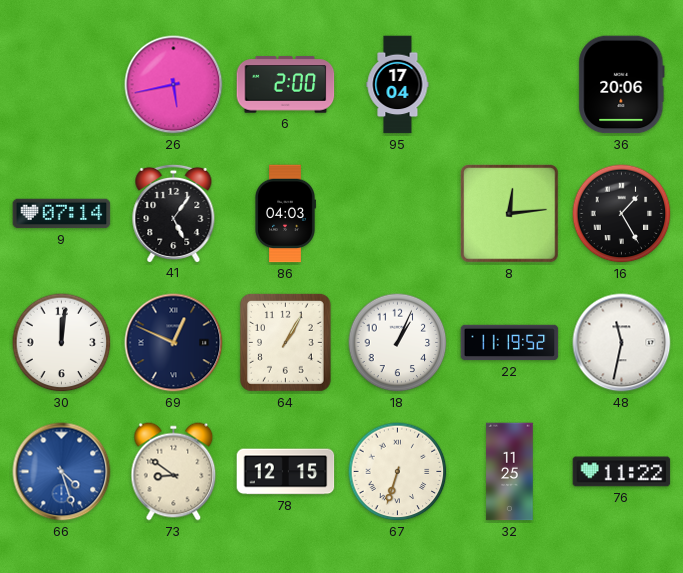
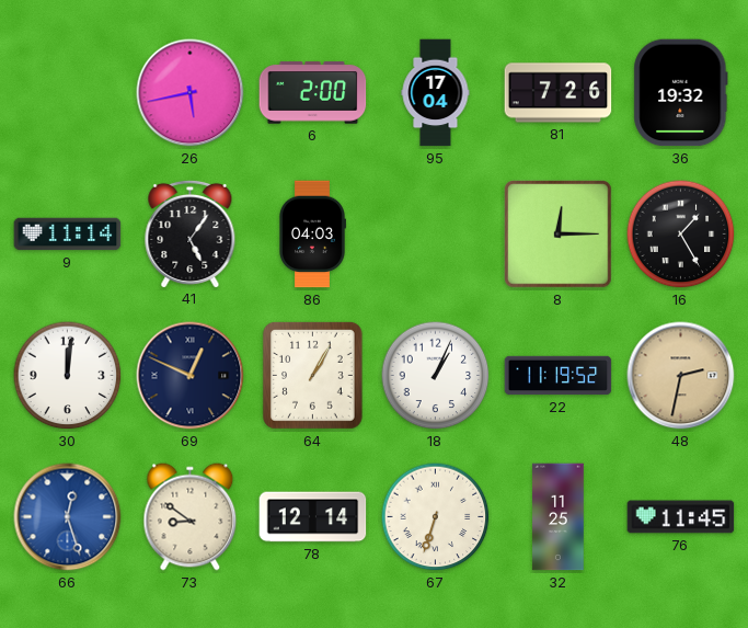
81: none -> 7:26 (559, 93)
36: 20:06 -> 19:32 (681, 93)
9: 07:14 -> 11:14 (68, 235)
8: 12:14 -> 12:15 (559, 235)
48: 11:32 -> 2:32 (681, 376)
48 dial: white -> champagne (681, 376)
66: 4:27 -> 12:27 (68, 517)
78: 12:15 -> 12:14 (313, 517)
76: 11:22 -> 11:45 (681, 517)
